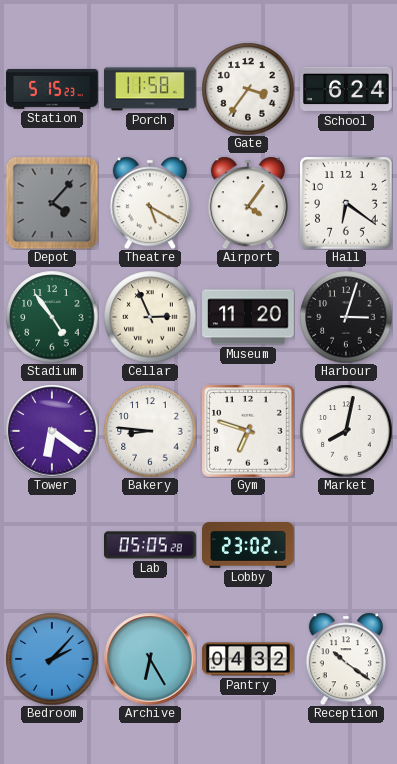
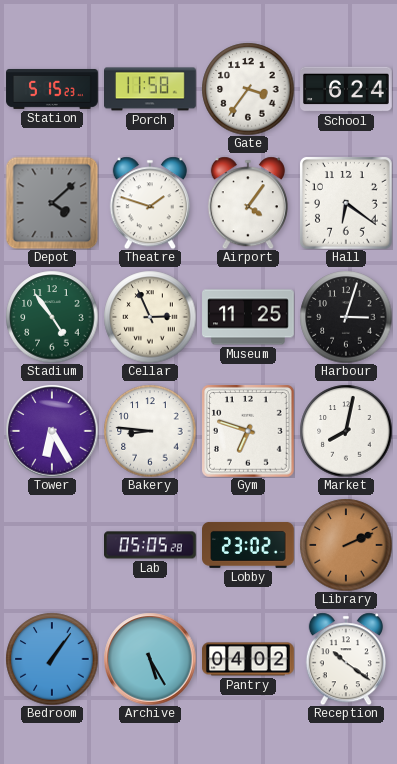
Depot: 4:07 -> 4:08 (52, 203)
Theatre: 5:20 -> 1:48 (150, 203)
Museum: 11:20 -> 11:25 (248, 317)
Tower: 6:21 -> 6:25 (52, 431)
Library: none -> 2:11 (346, 545)
Bedroom: 2:07 -> 1:06 (52, 659)
Archive: 6:25 -> 5:25 (150, 659)
Pantry: 04:32 -> 04:02 (248, 659)
